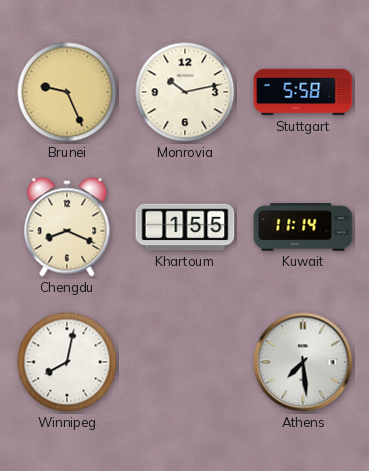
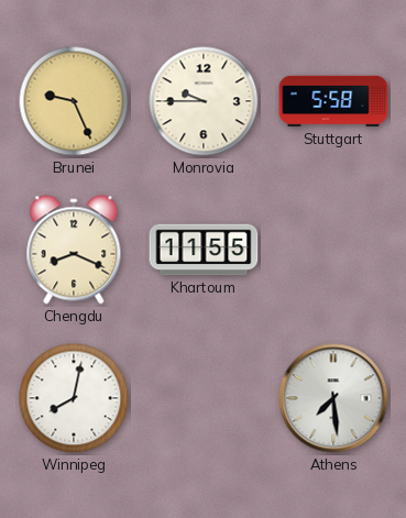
Monrovia: 10:13 -> 9:45 (204, 101)
Khartoum: 1:55 -> 11:55 (204, 250)
Kuwait: 11:14 -> none (303, 227)
